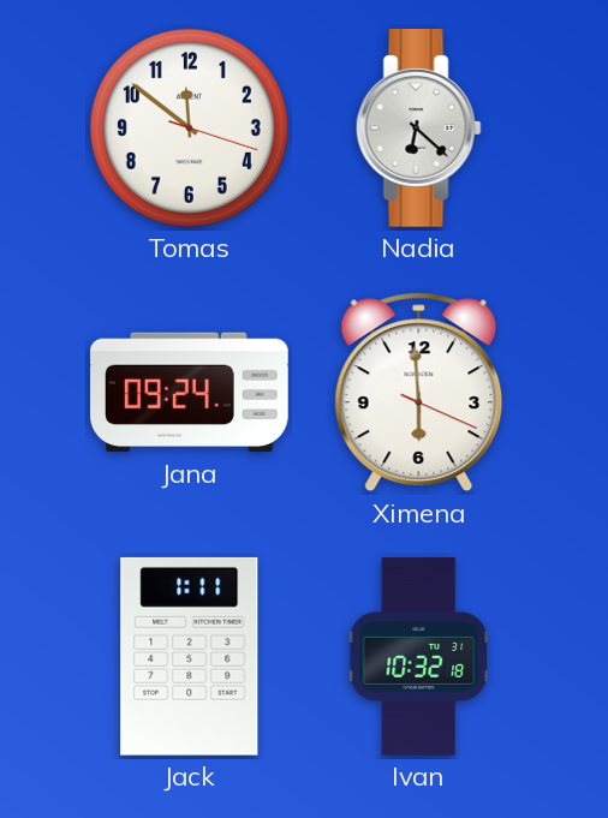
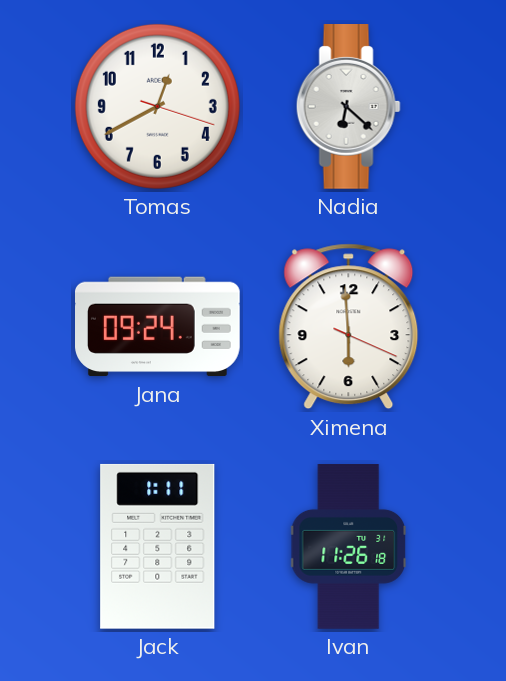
Tomas: 11:51 -> 12:40 (157, 106)
Ivan: 10:32 -> 11:26 (349, 547)
